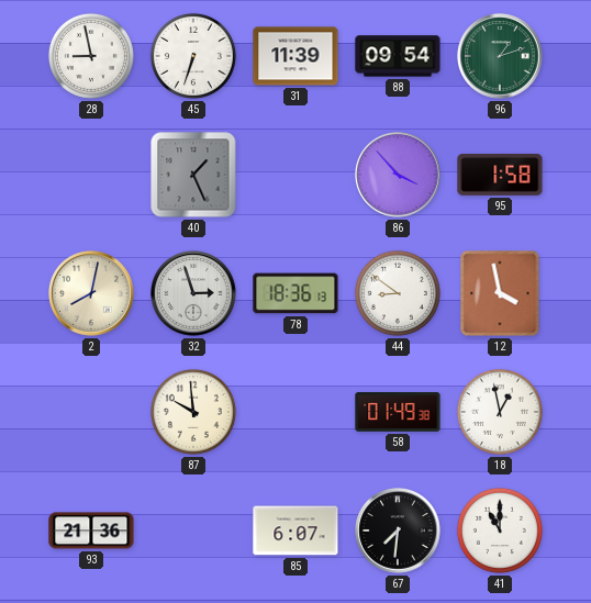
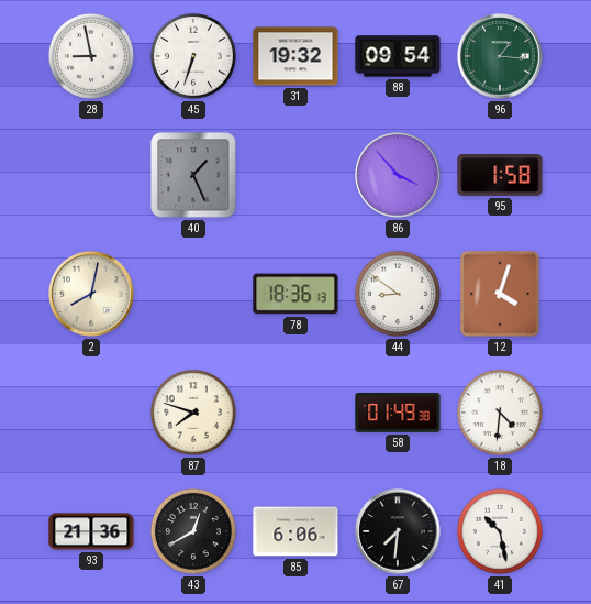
31: 11:39 -> 19:32 (295, 56)
96: 1:12 -> 1:16 (500, 56)
32: 2:57 -> none (193, 293)
12: 3:58 -> 4:03 (500, 294)
87: 9:59 -> 7:48 (193, 413)
18: 12:58 -> 4:31 (500, 413)
43: none -> 12:40 (193, 531)
85: 6:07 -> 6:06 (295, 531)
41: 11:00 -> 10:28 (500, 531)
